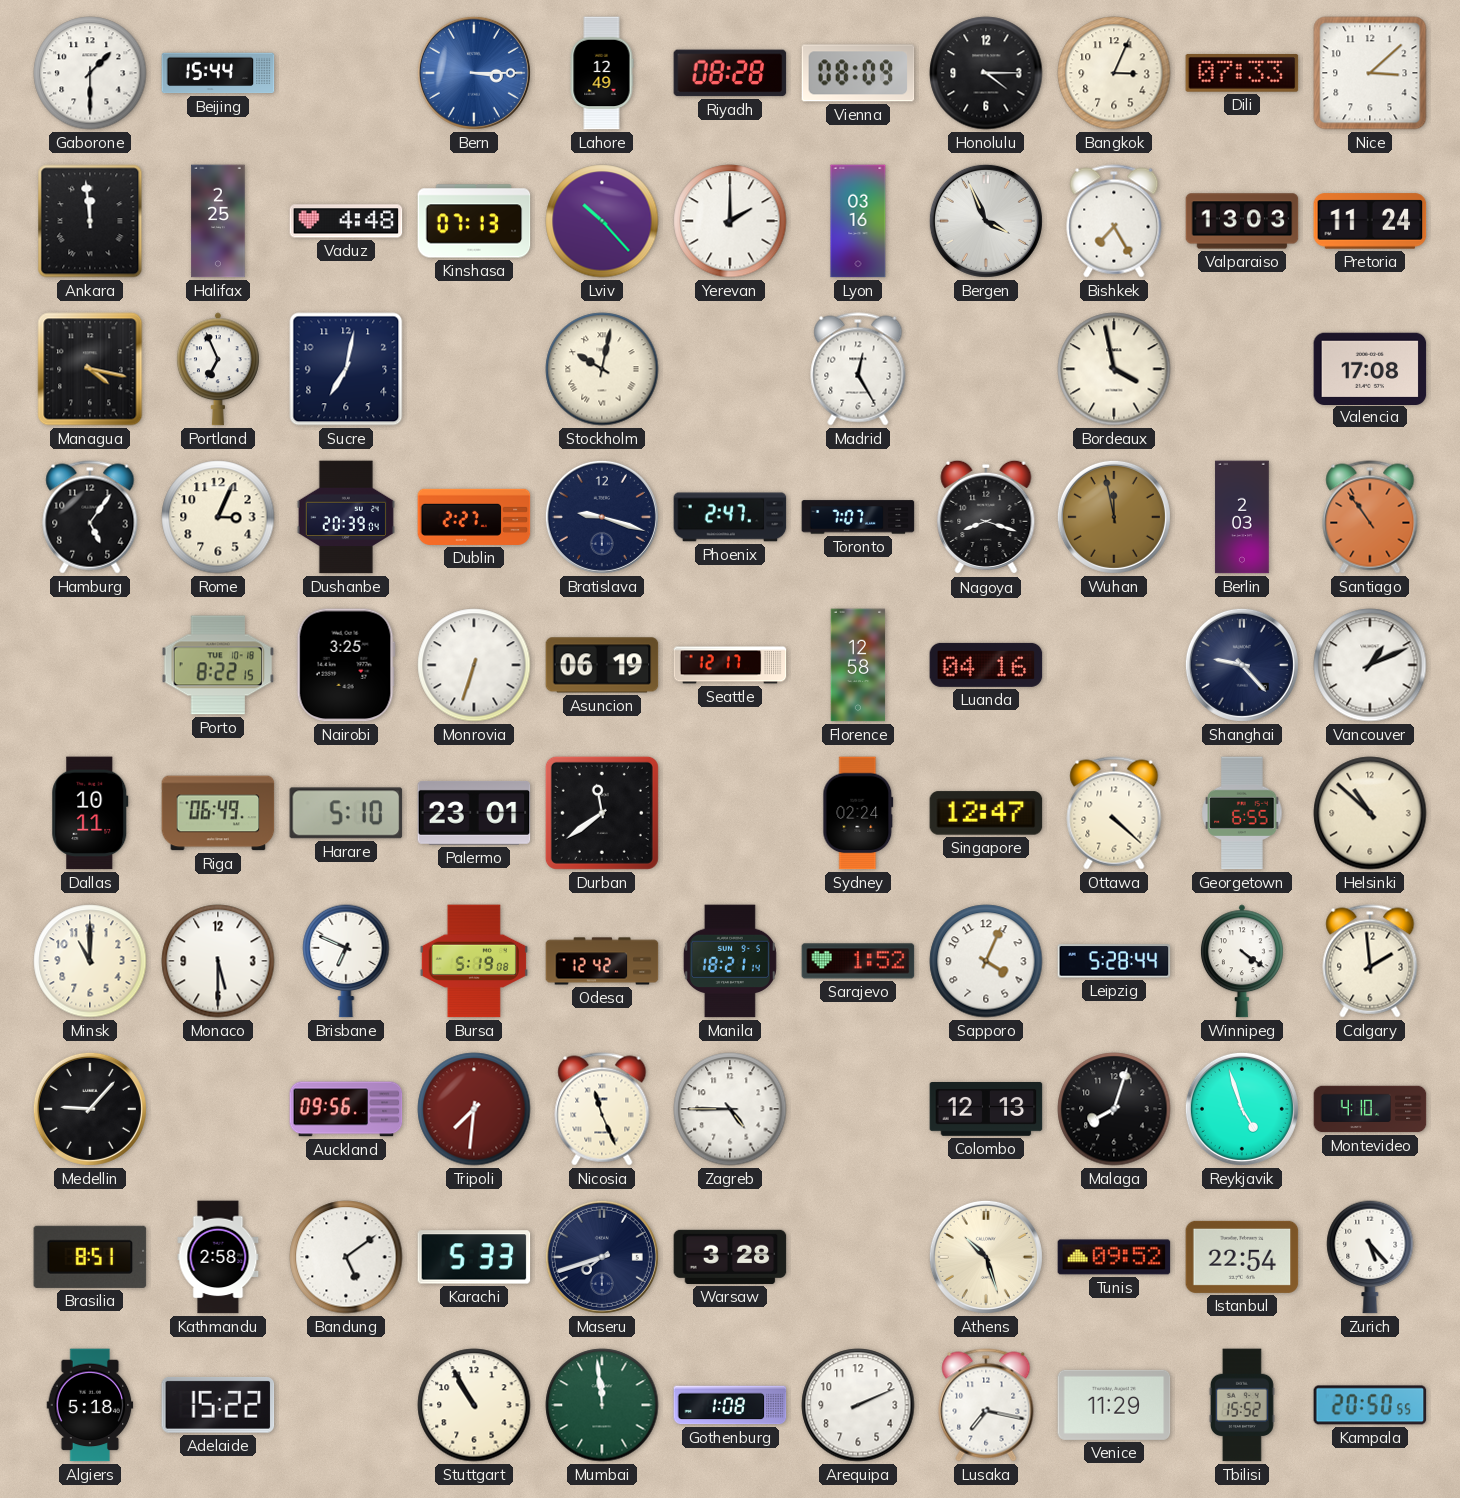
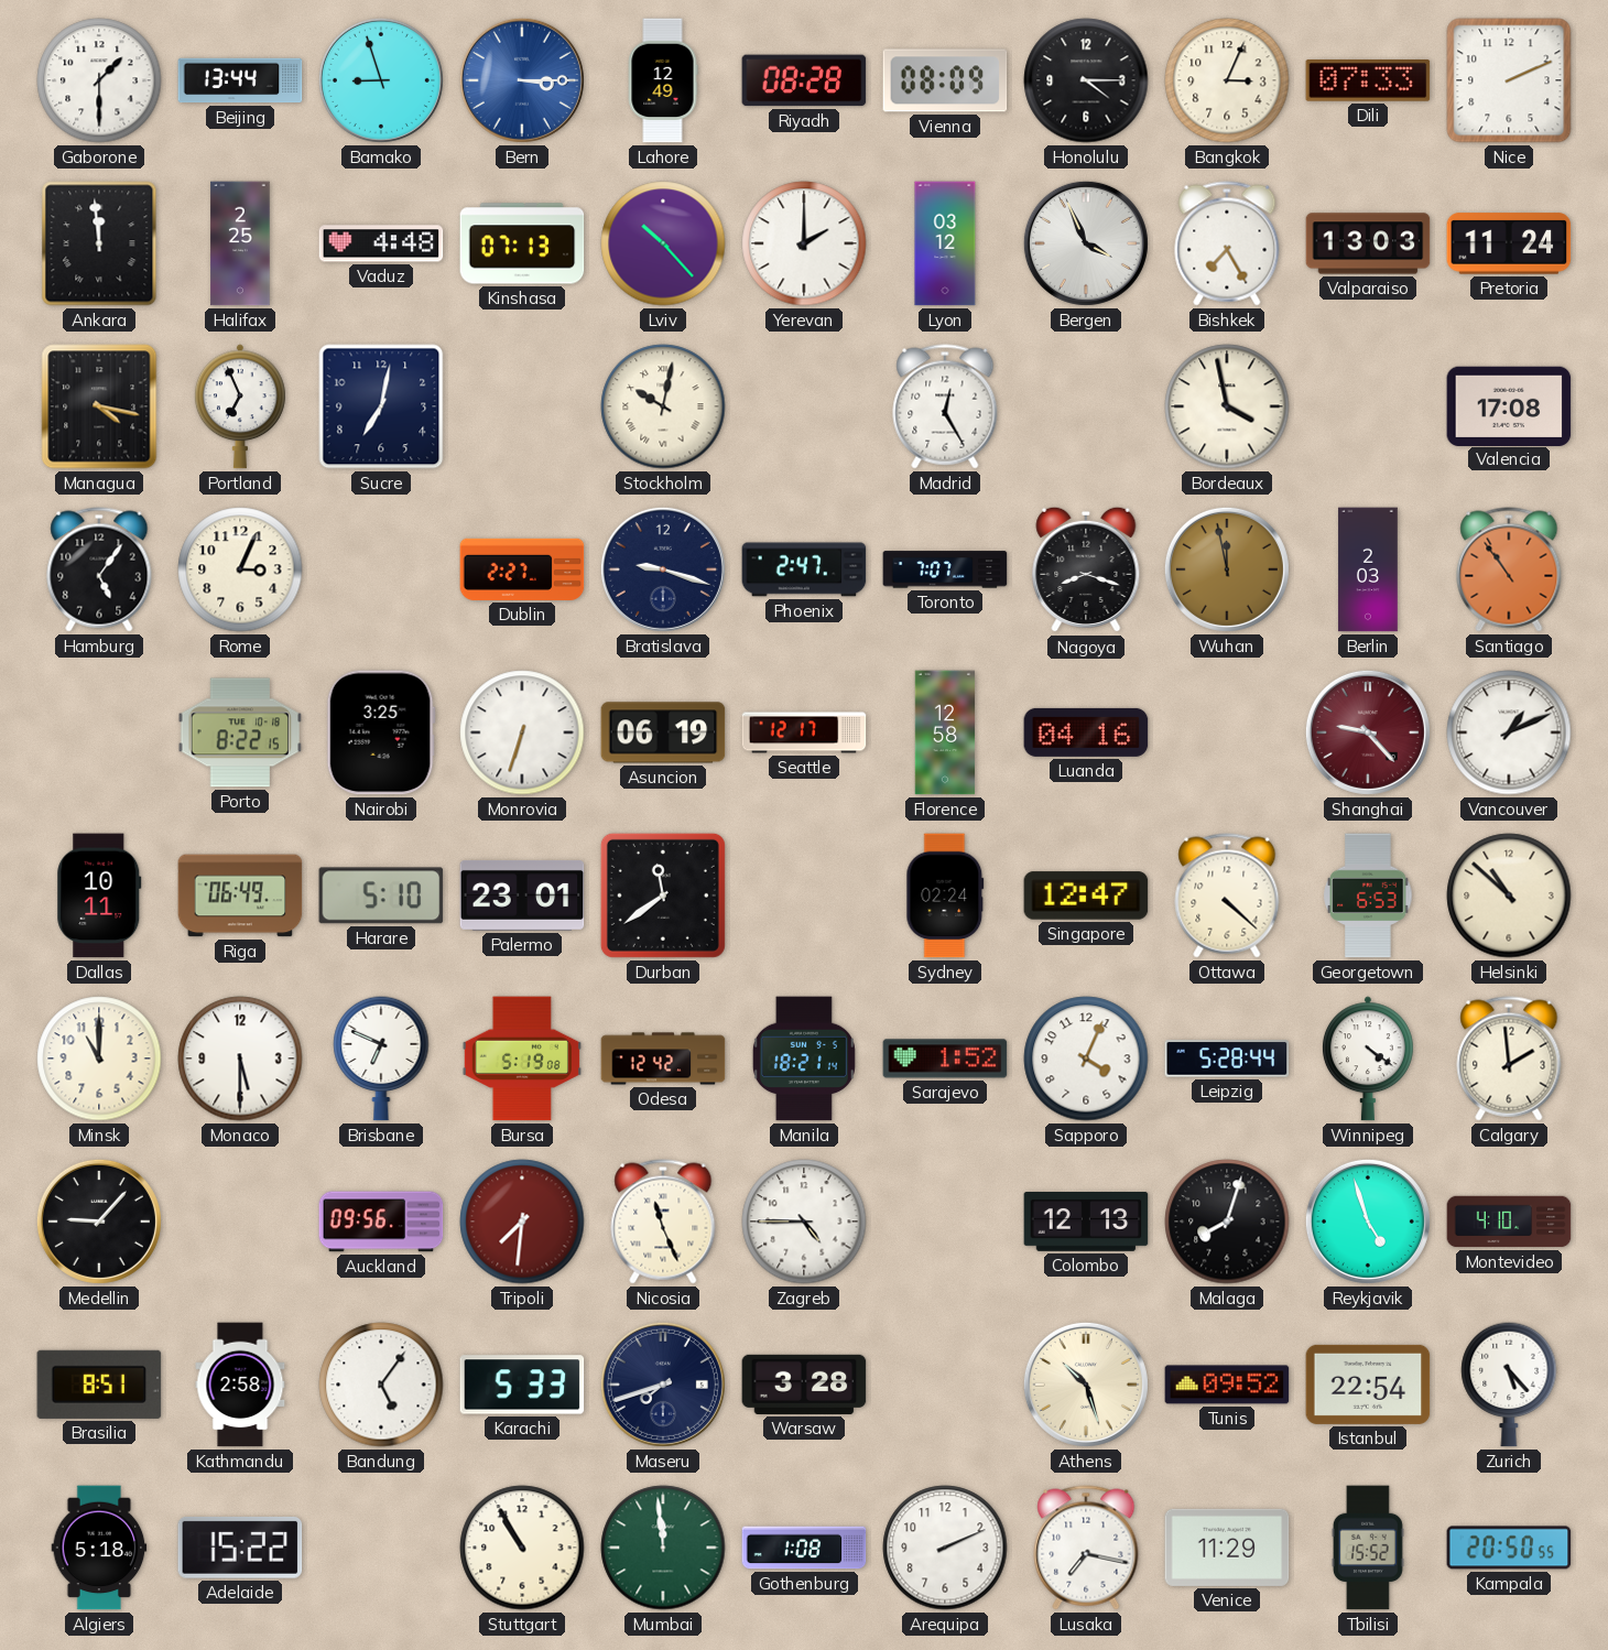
Beijing: 15:44 -> 13:44 (240, 80)
Bamako: none -> 8:57 (381, 80)
Nice: 3:08 -> 2:11 (1509, 80)
Lyon: 03:16 -> 03:12 (945, 243)
Dushanbe: 20:39 -> none (346, 517)
Shanghai dial: navy -> burgundy (1368, 732)
Georgetown: 6:55 -> 6:53 (1368, 895)
Bandung: 5:09 -> 5:06 (381, 1385)
